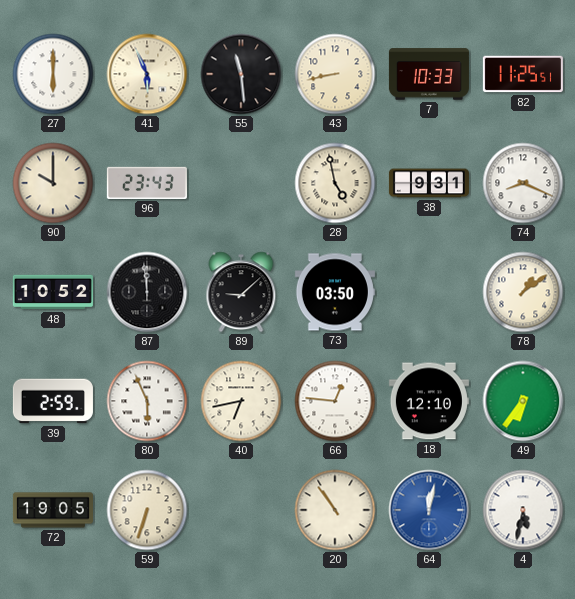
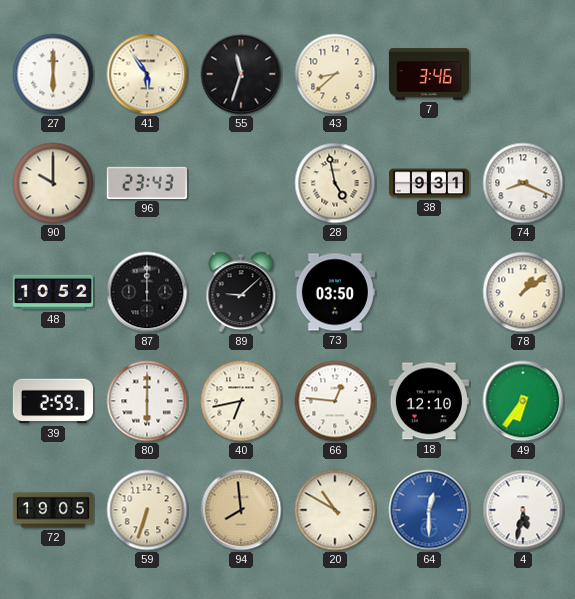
41: 5:56 -> 5:54 (147, 74)
55: 11:29 -> 11:33 (241, 74)
43: 8:43 -> 8:38 (335, 74)
7: 10:33 -> 3:46 (429, 74)
82: 11:25 -> none (523, 74)
87: 11:59 -> 12:00 (147, 292)
80: 5:56 -> 6:00 (147, 401)
94: none -> 7:59 (241, 510)
20: 10:54 -> 10:50 (335, 510)
64: 12:02 -> 12:30 (429, 510)
